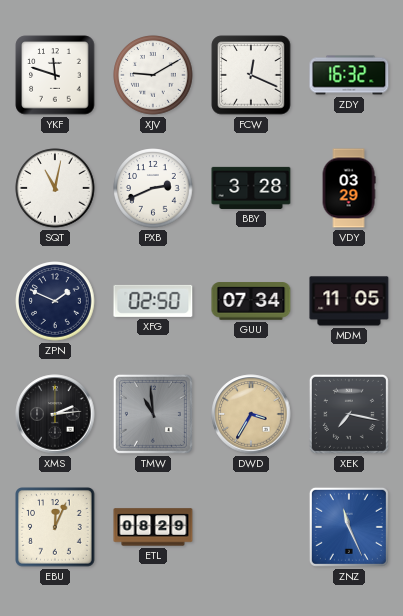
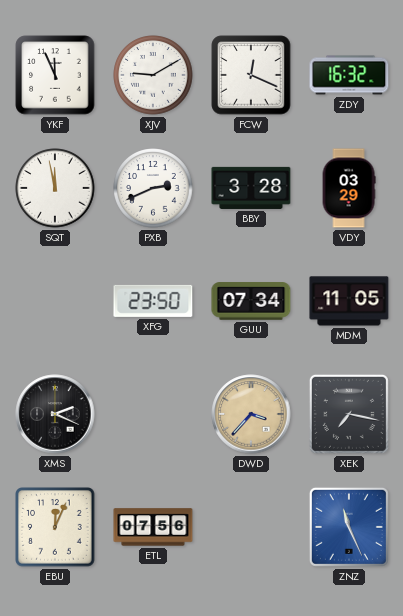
YKF: 11:48 -> 11:56 (55, 75)
SQT: 11:02 -> 11:58 (55, 188)
ZPN: 1:49 -> none (55, 301)
XFG: 02:50 -> 23:50 (153, 301)
XMS: 2:14 -> 2:19 (55, 414)
TMW: 10:59 -> none (153, 414)
DWD: 3:35 -> 3:37 (251, 414)
ETL: 08:29 -> 07:56 (153, 527)
